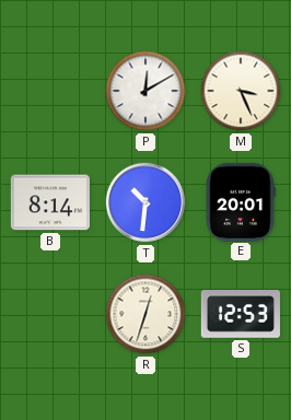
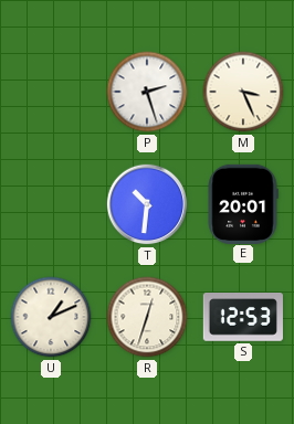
P: 12:10 -> 2:27 (147, 92)
B: 8:14 -> none (49, 202)
U: none -> 1:11 (51, 317)
